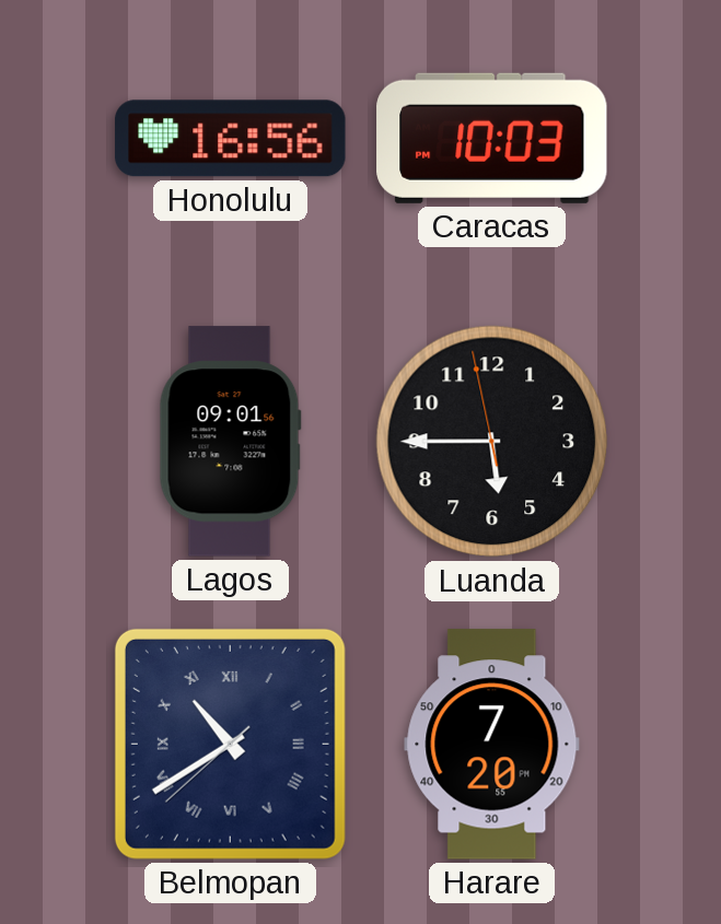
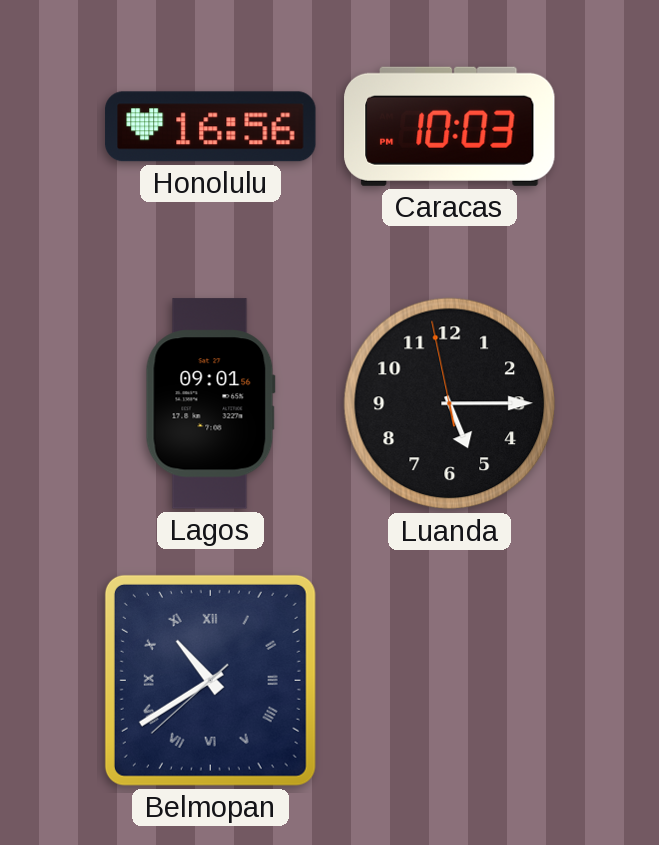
Luanda: 5:44 -> 5:14 (450, 404)
Harare: 7:20 -> none (492, 745)
